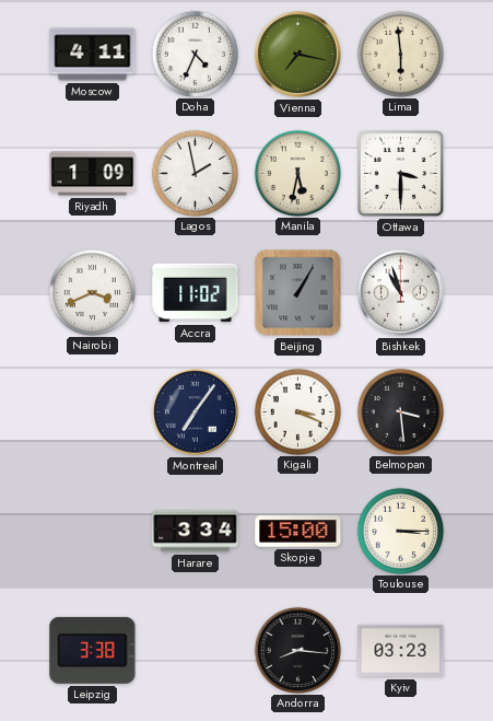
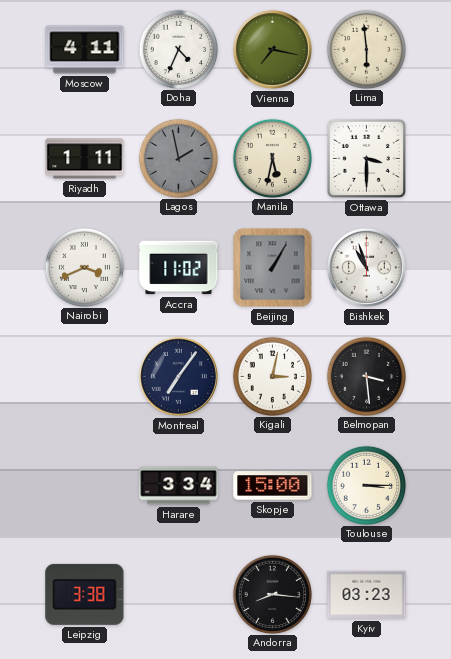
Riyadh: 1:09 -> 1:11 (85, 159)
Lagos dial: white -> grey (178, 158)
Kigali: 3:19 -> 3:02 (272, 376)
